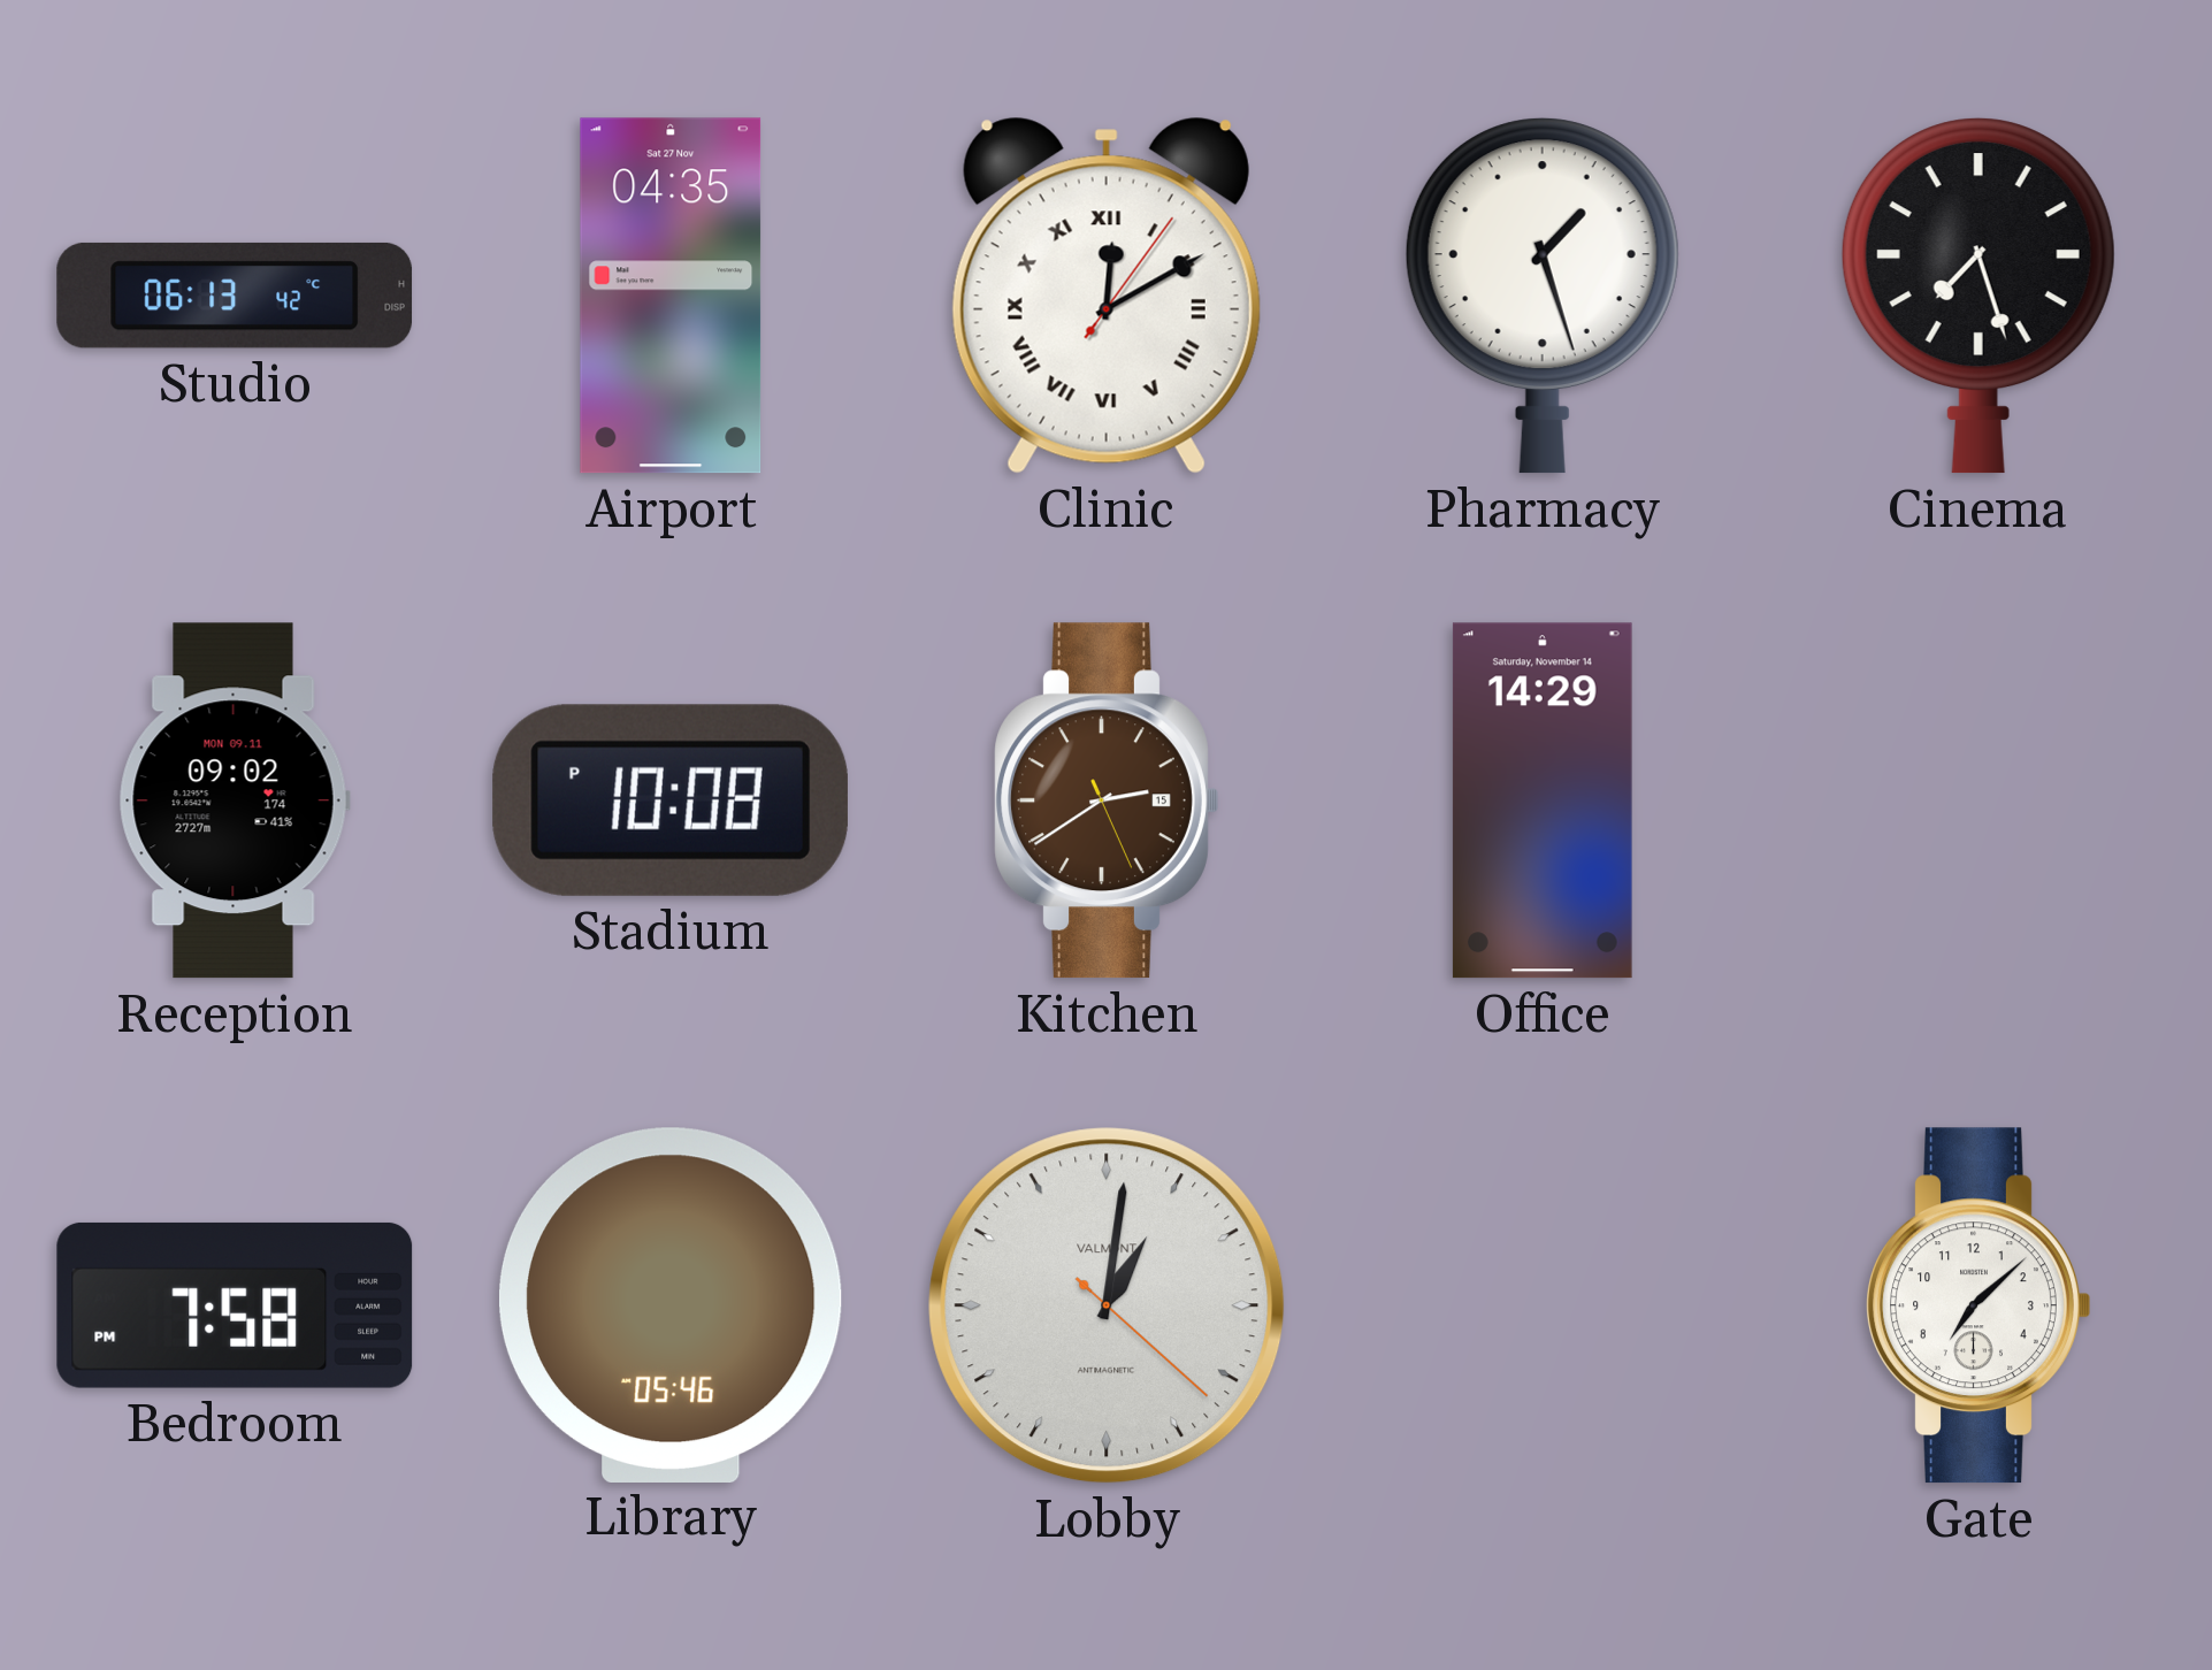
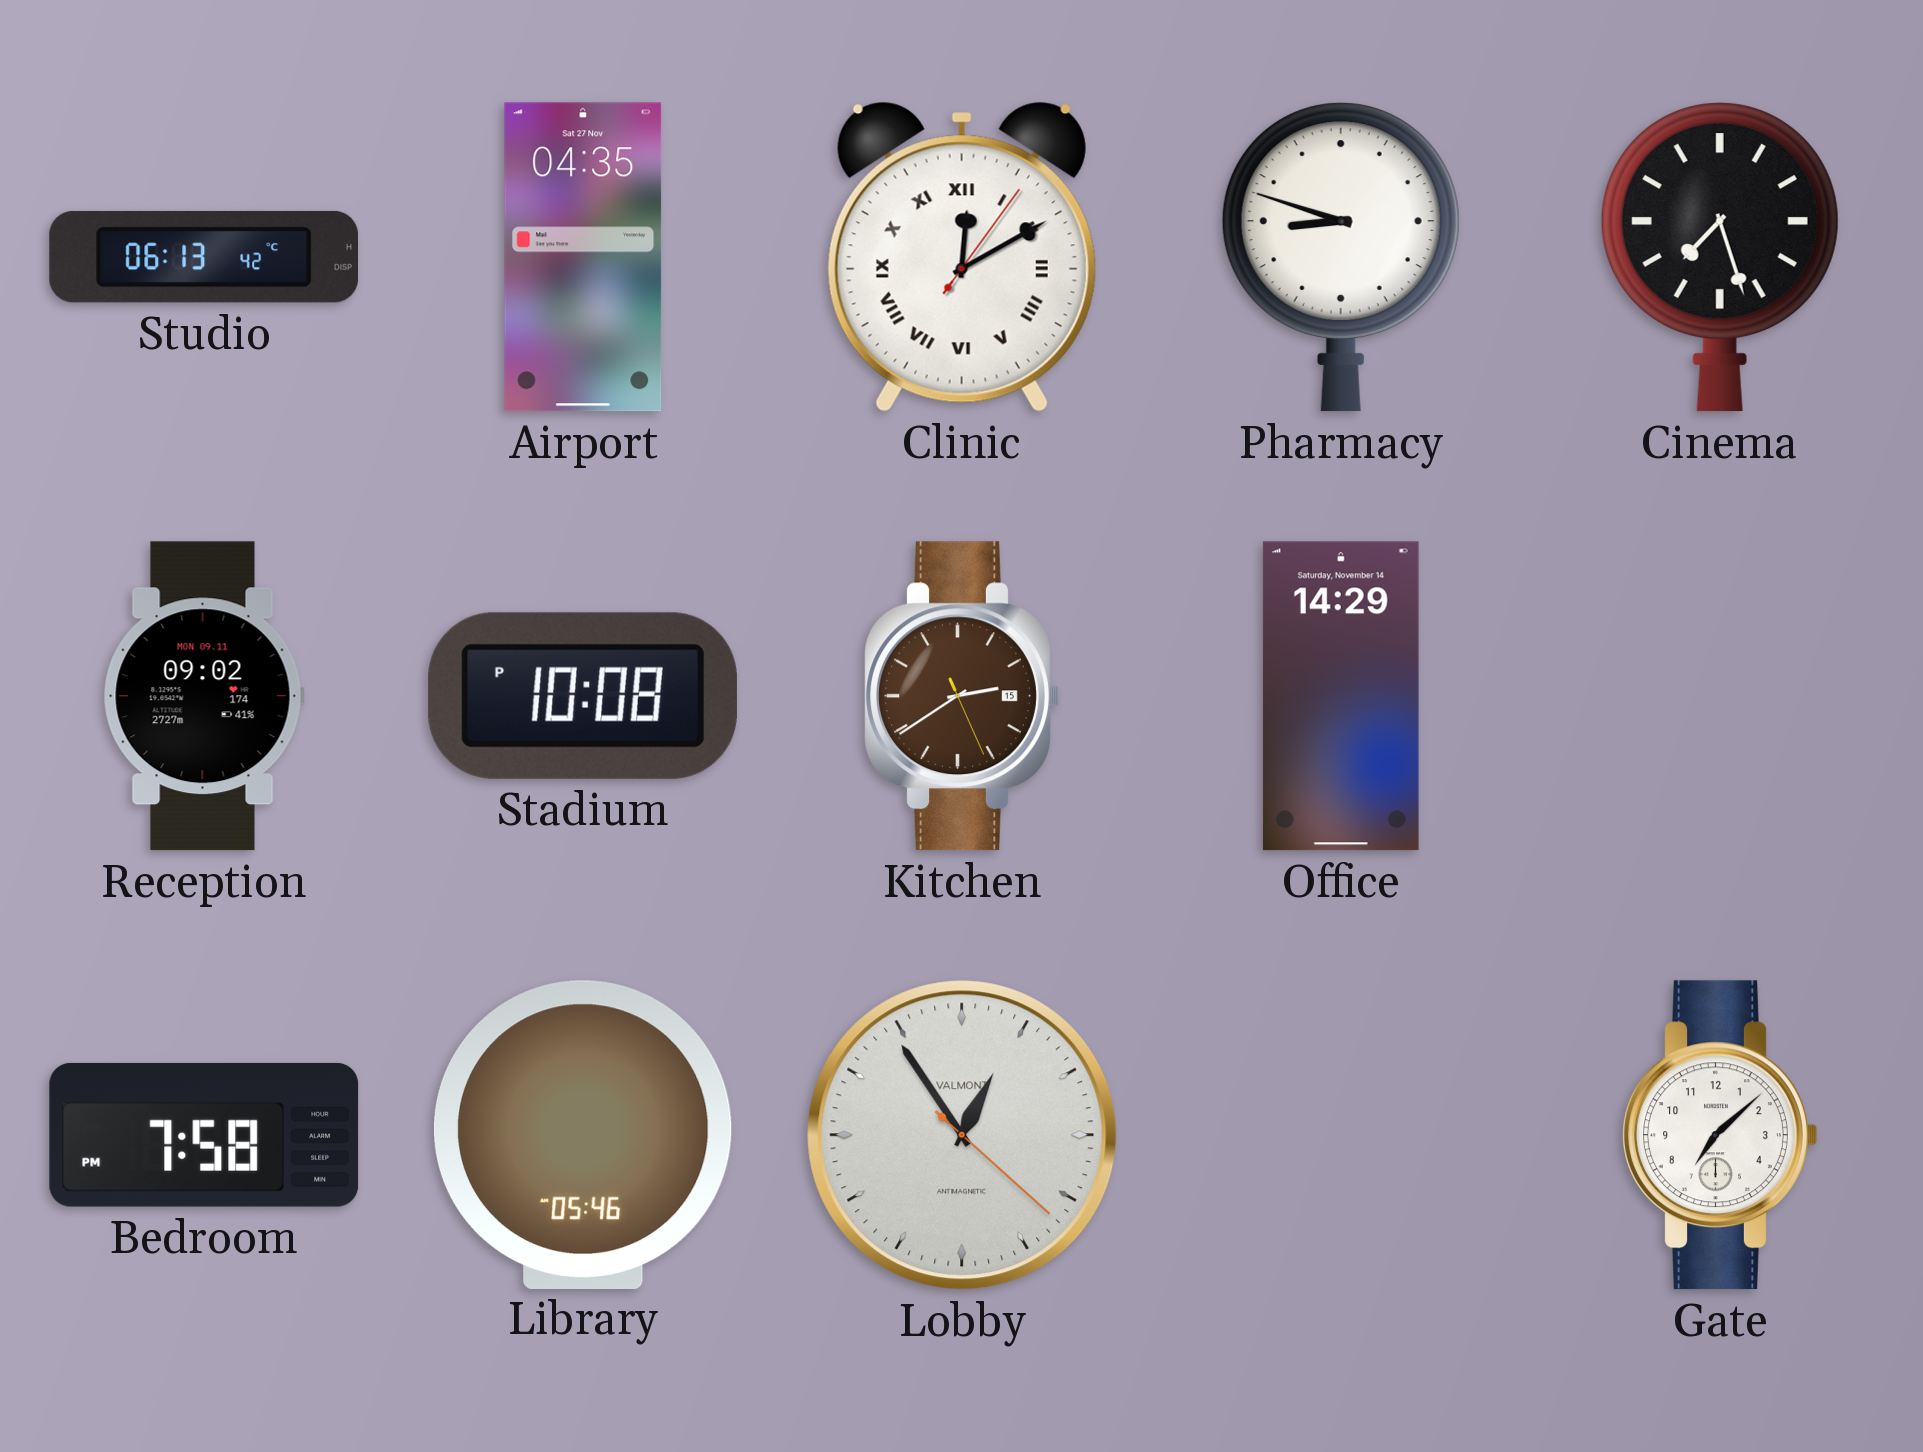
Pharmacy: 1:27 -> 8:48 (1341, 257)
Lobby: 1:01 -> 12:54 (962, 1135)
